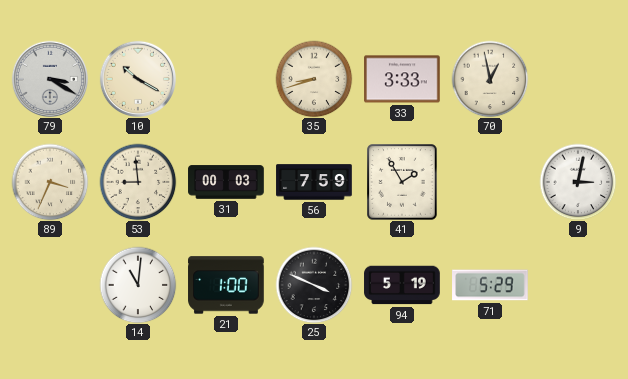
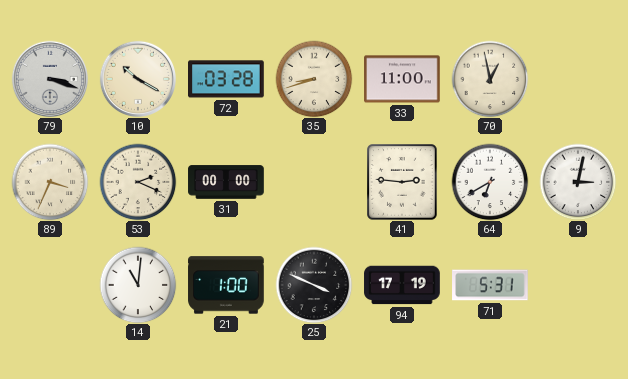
79: 3:20 -> 3:18 (49, 78)
72: none -> 03:28 (226, 79)
33: 3:33 -> 11:00 (402, 79)
53: 8:59 -> 2:19 (138, 182)
31: 00:03 -> 00:00 (226, 182)
56: 7:59 -> none (314, 182)
41: 1:55 -> 2:46 (402, 182)
64: none -> 6:40 (490, 182)
94: 5:19 -> 17:19 (402, 285)
71: 5:29 -> 5:31 (490, 285)
